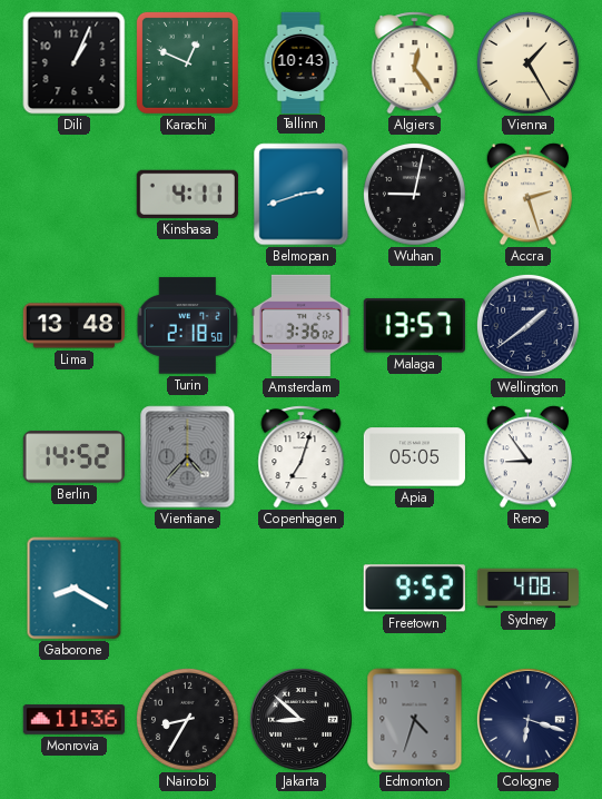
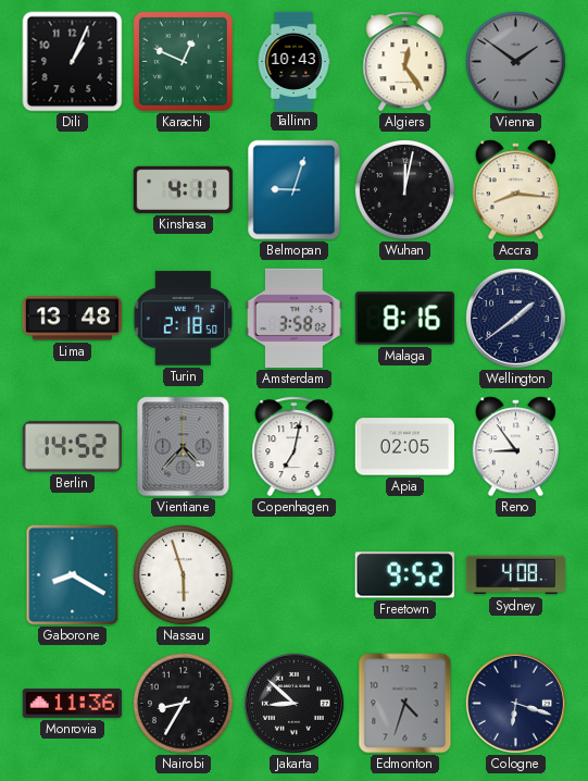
Vienna: 1:25 -> 1:51 (515, 61)
Vienna dial: cream -> grey (515, 61)
Belmopan: 2:42 -> 9:03 (295, 190)
Wuhan: 9:02 -> 12:02 (404, 189)
Accra: 2:27 -> 8:16 (516, 190)
Amsterdam: 3:36 -> 3:58 (293, 318)
Malaga: 13:57 -> 8:16 (404, 319)
Copenhagen: 7:03 -> 7:02 (295, 447)
Apia: 05:05 -> 02:05 (404, 447)
Nassau: none -> 5:57 (183, 574)
